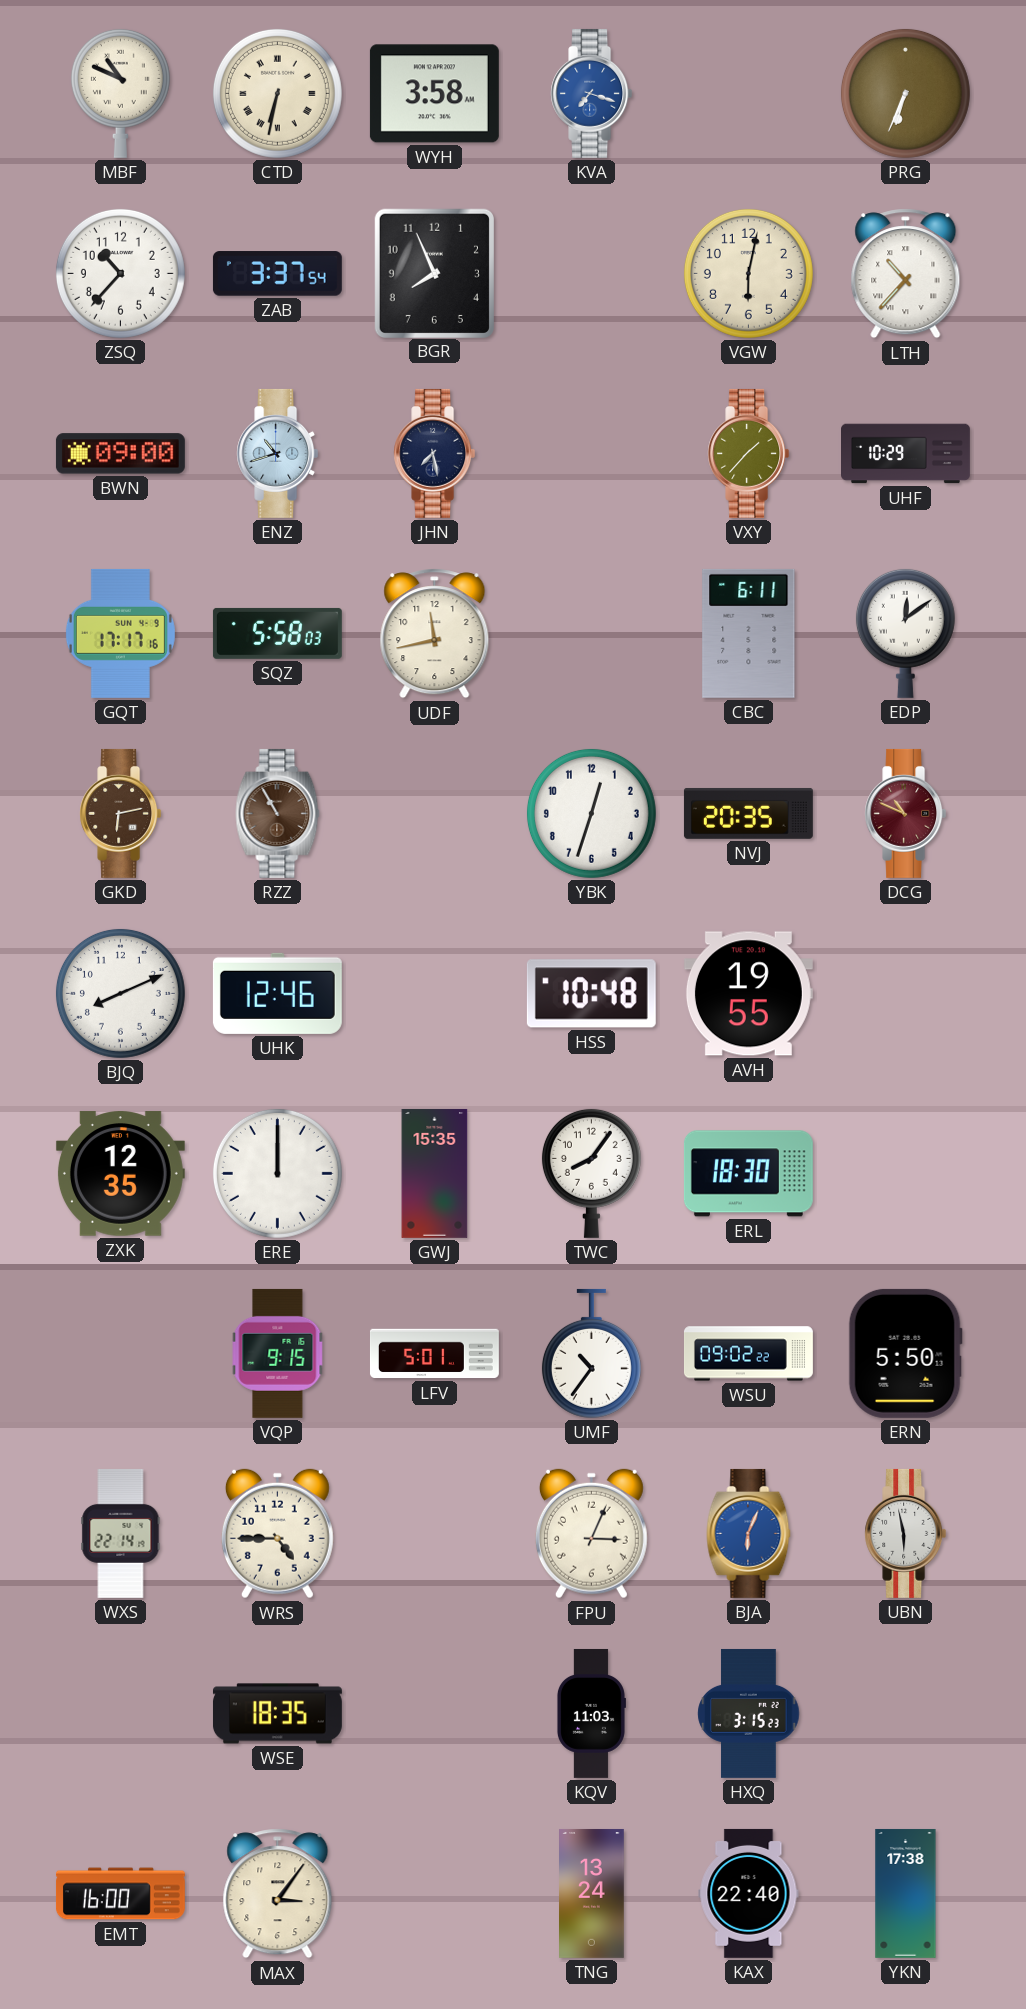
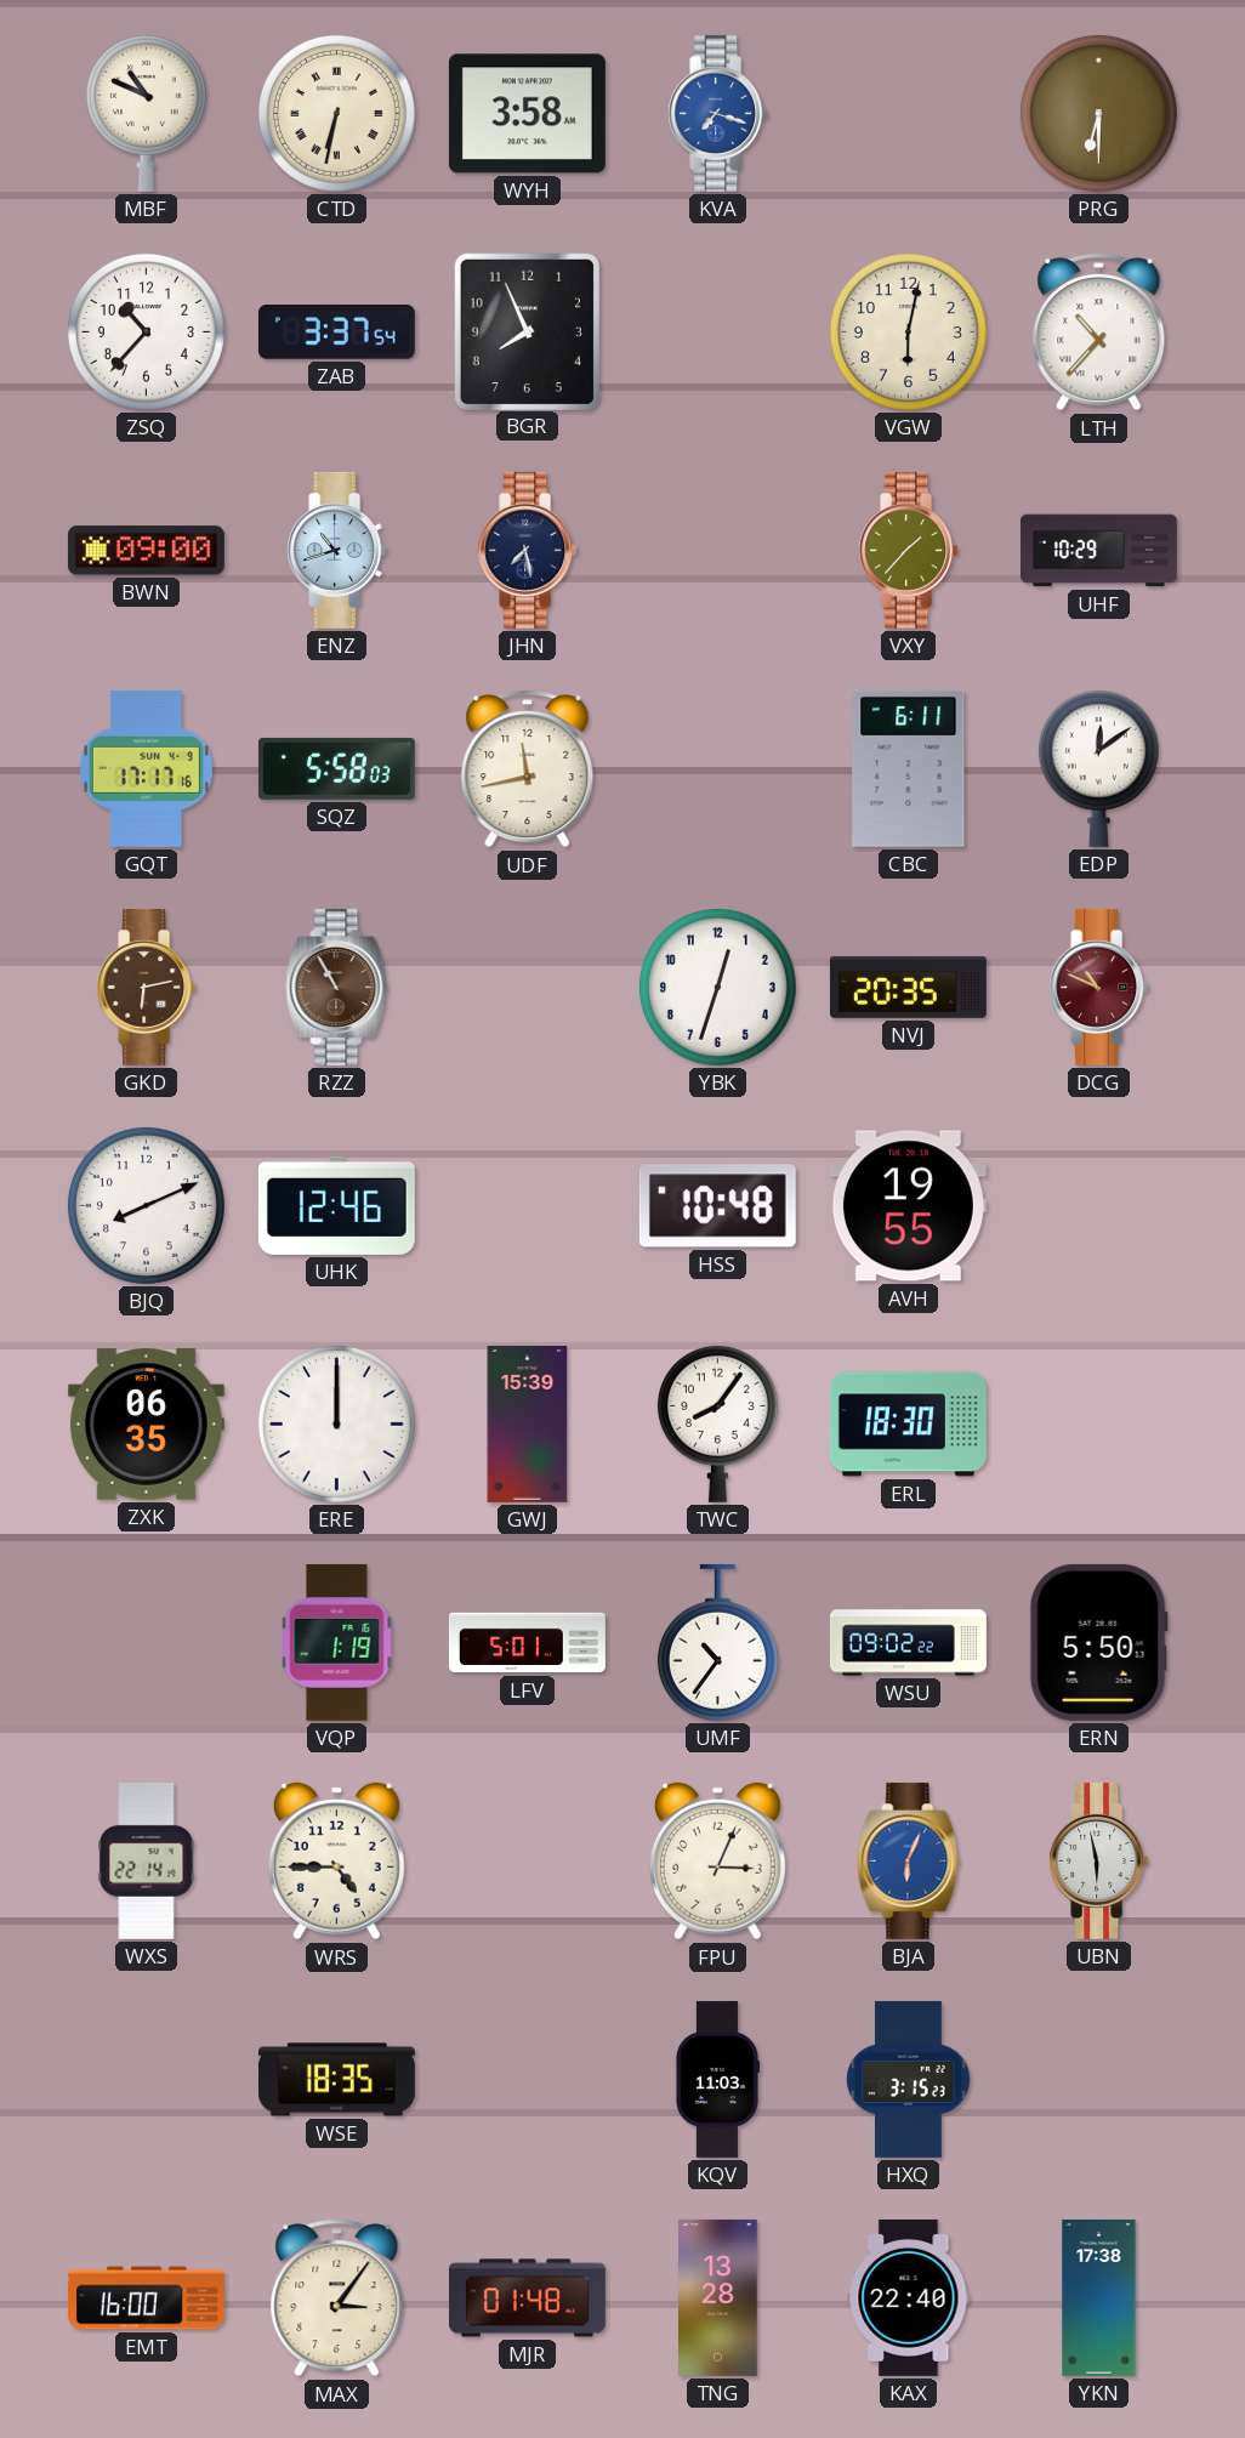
PRG: 6:34 -> 6:30 (1098, 113)
ZXK: 12:35 -> 06:35 (146, 1425)
GWJ: 15:35 -> 15:39 (528, 1423)
VQP: 9:15 -> 1:19 (337, 1642)
MJR: none -> 01:48 (527, 2298)
TNG: 13:24 -> 13:28 (718, 2297)
